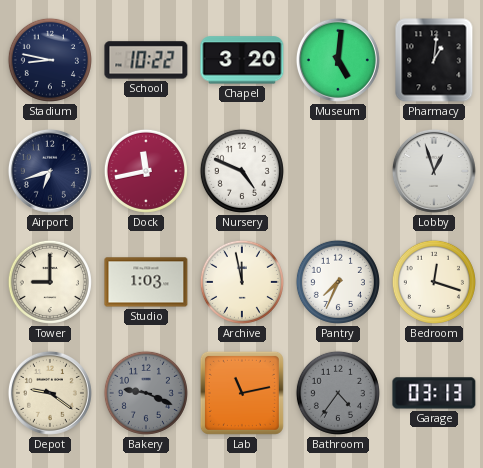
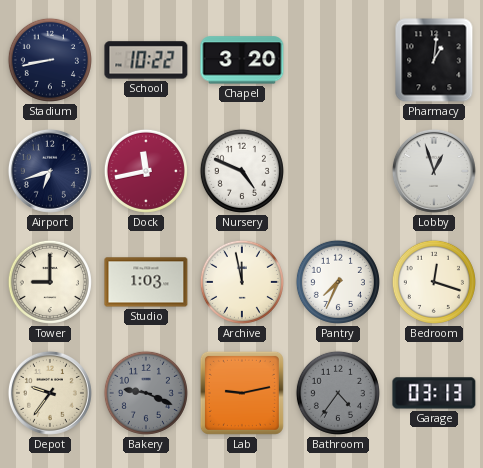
Stadium: 8:47 -> 8:43 (50, 60)
Museum: 5:01 -> none (338, 60)
Depot: 9:21 -> 9:36 (50, 393)
Lab: 11:13 -> 9:13 (242, 393)
